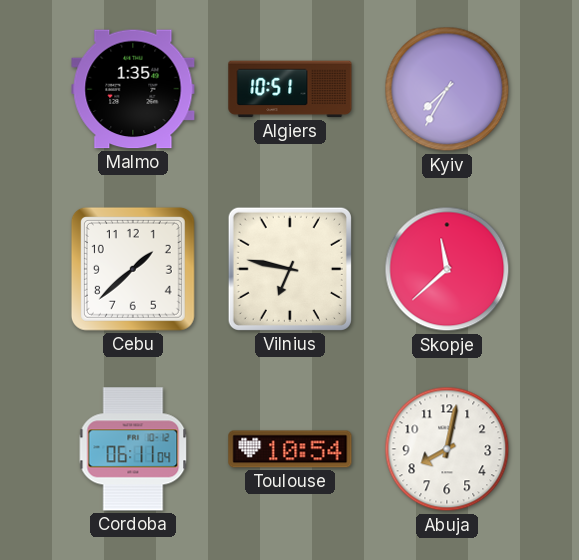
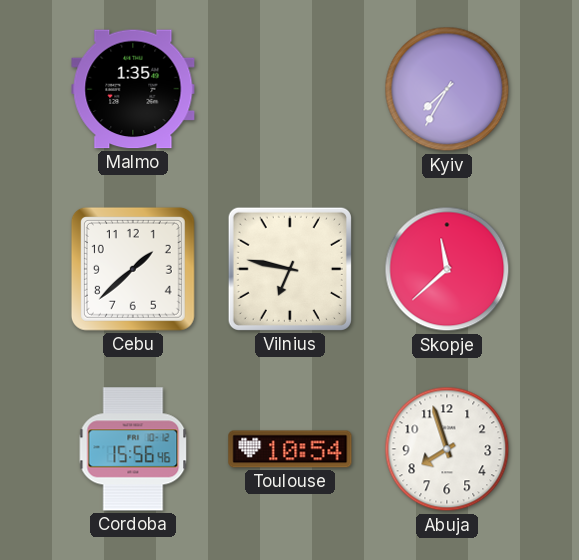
Algiers: 10:51 -> none (290, 89)
Cordoba: 06:11 -> 15:56 (133, 449)
Abuja: 8:02 -> 7:57 (447, 449)
